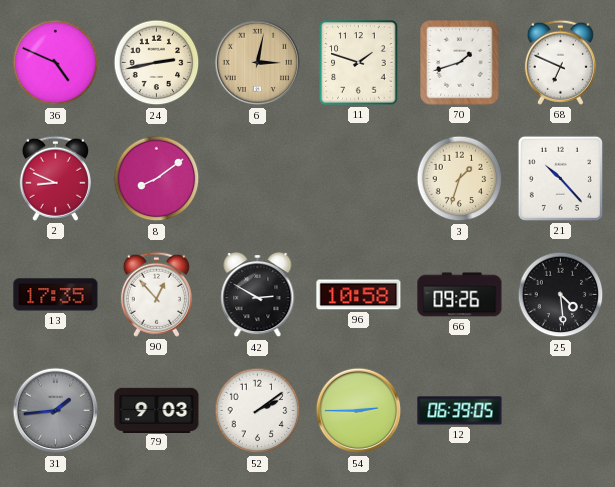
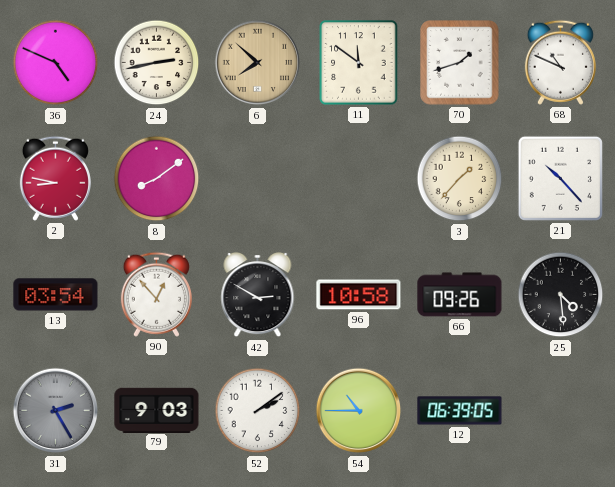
6: 3:02 -> 7:52 (258, 63)
11: 1:48 -> 11:51 (359, 63)
68: 6:49 -> 10:49 (560, 62)
2: 8:49 -> 8:47 (55, 178)
3: 1:33 -> 1:37 (460, 179)
13: 17:35 -> 03:54 (56, 295)
31: 1:44 -> 2:25 (56, 411)
54: 2:45 -> 10:45 (359, 411)
